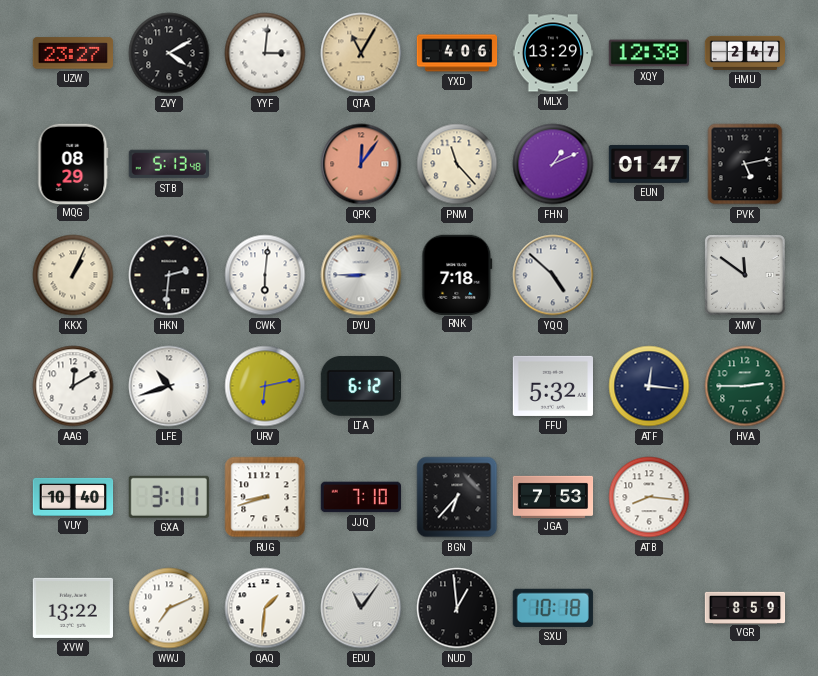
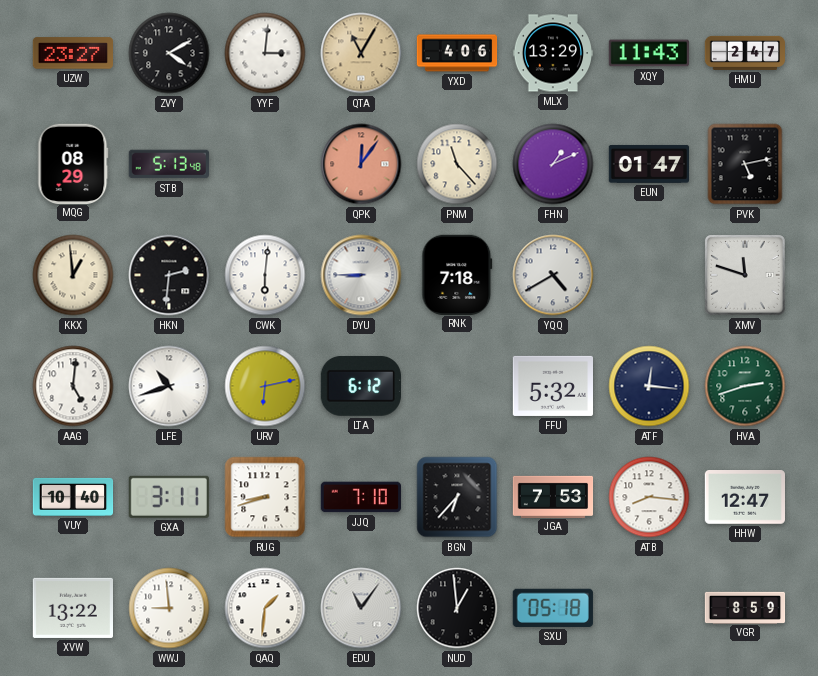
XQY: 12:38 -> 11:43 (648, 53)
KKX: 1:04 -> 12:59 (73, 275)
YQQ: 4:52 -> 4:40 (553, 275)
XMV: 11:51 -> 11:48 (745, 275)
AAG: 12:10 -> 5:01 (73, 386)
HVA: 2:45 -> 2:42 (745, 386)
HHW: none -> 12:47 (744, 498)
WWJ: 7:11 -> 8:59 (169, 608)
SXU: 10:18 -> 05:18 (553, 608)
